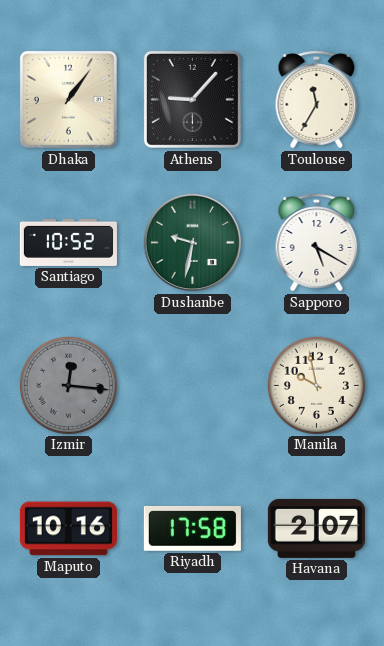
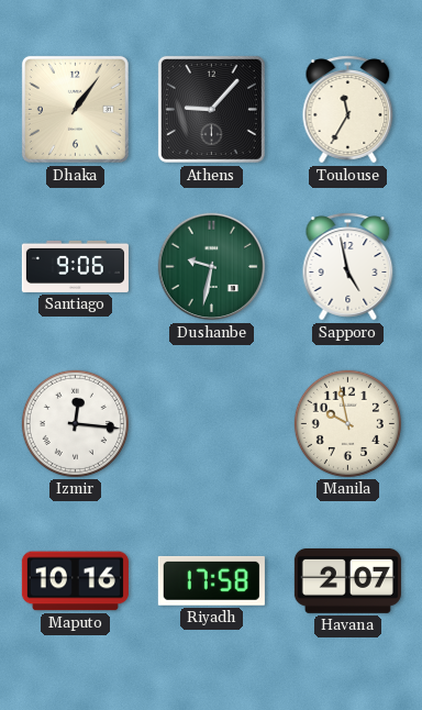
Santiago: 10:52 -> 9:06 (75, 266)
Sapporo: 5:20 -> 4:58 (348, 267)
Izmir dial: grey -> white (75, 423)
